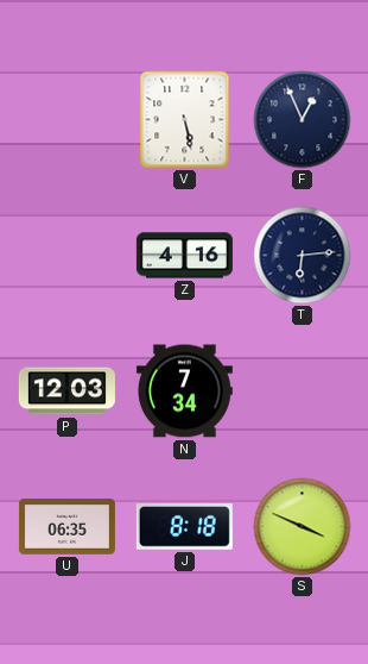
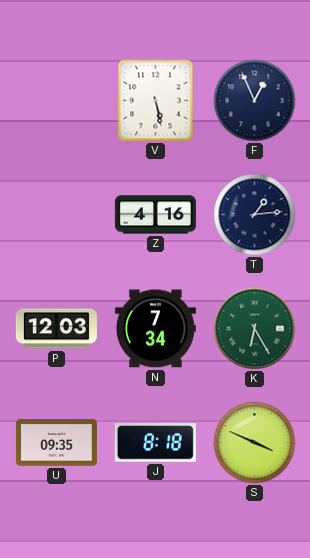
T: 6:14 -> 1:14 (255, 215)
K: none -> 6:25 (255, 329)
U: 06:35 -> 09:35 (56, 443)
